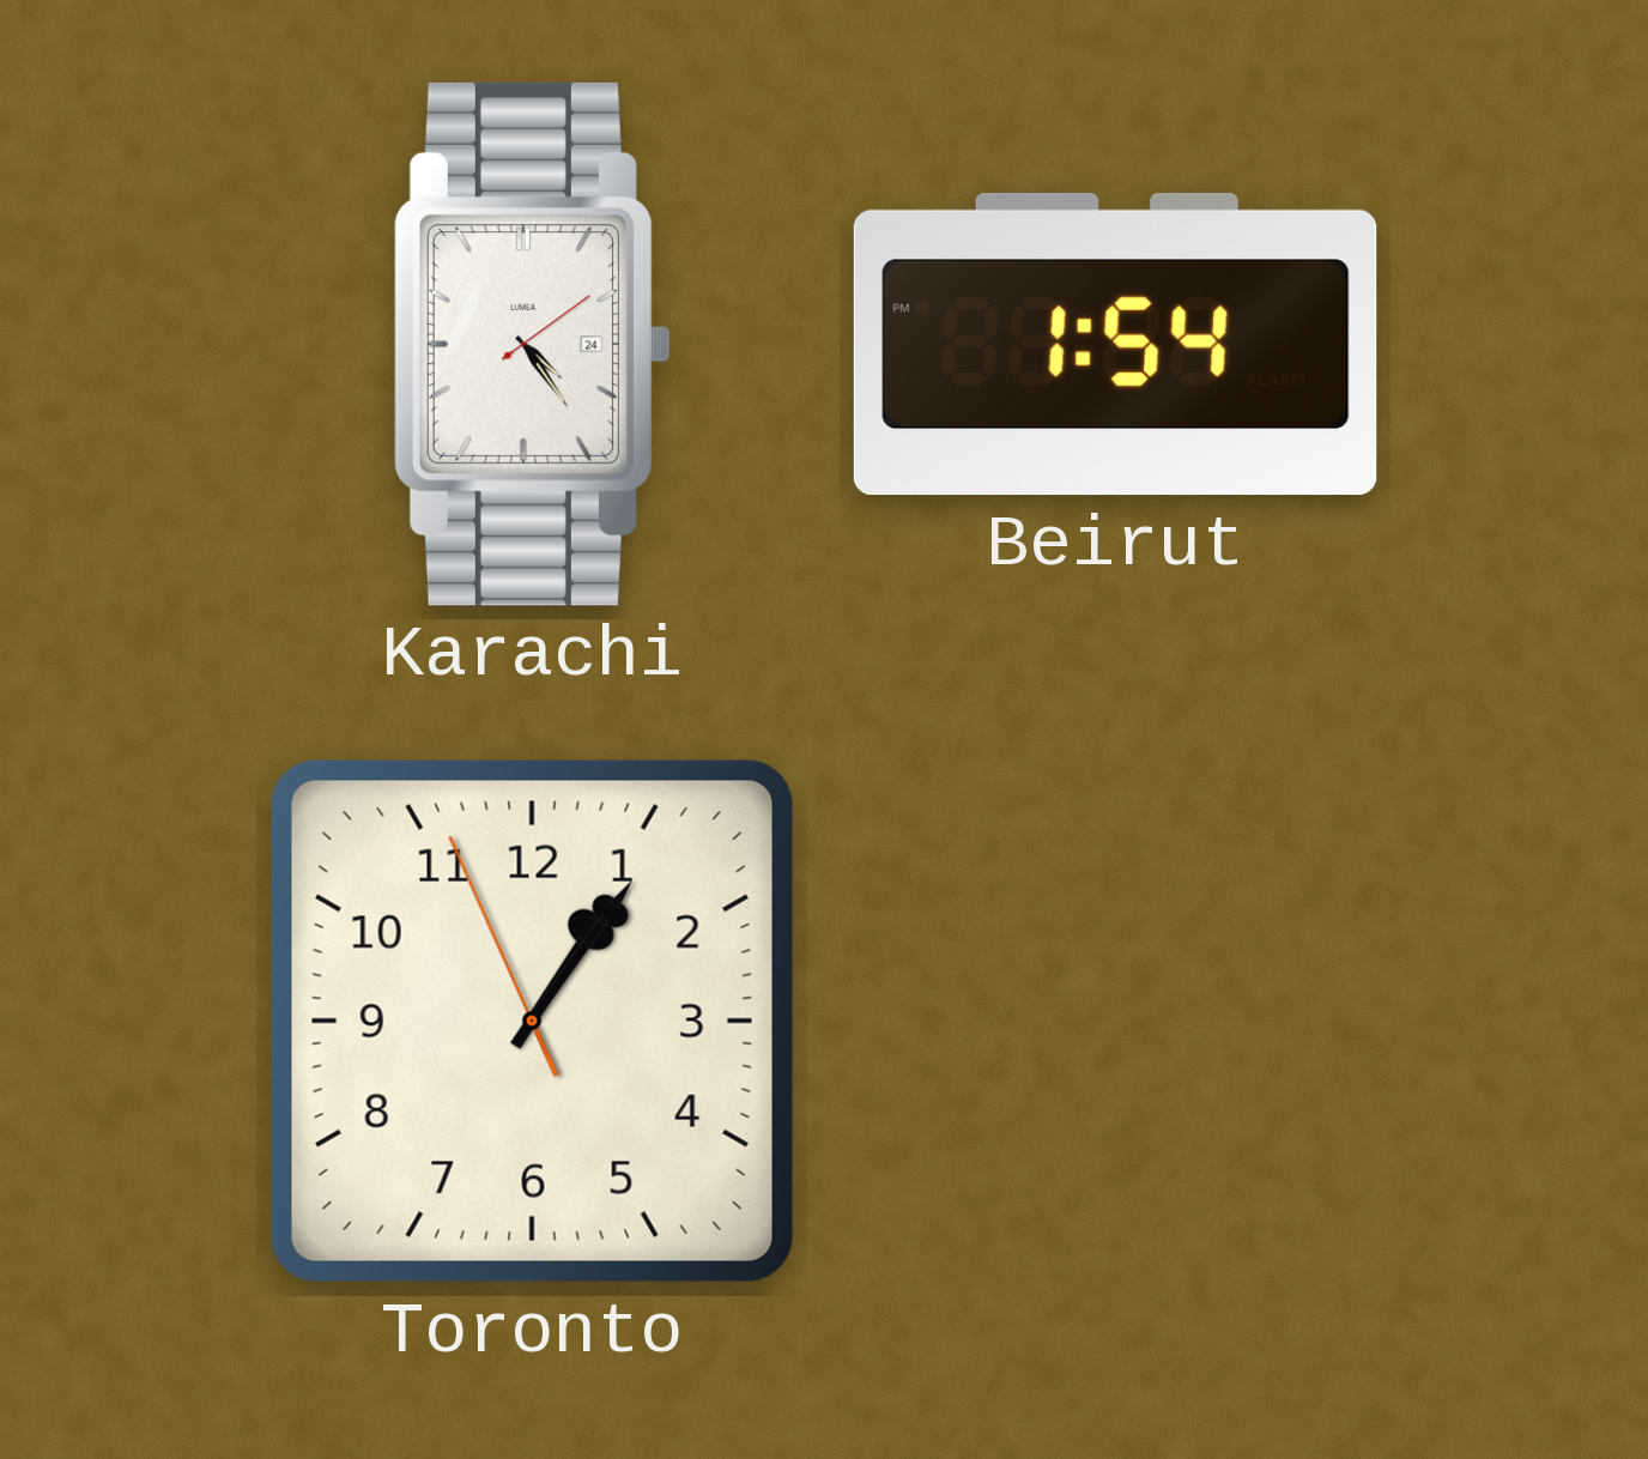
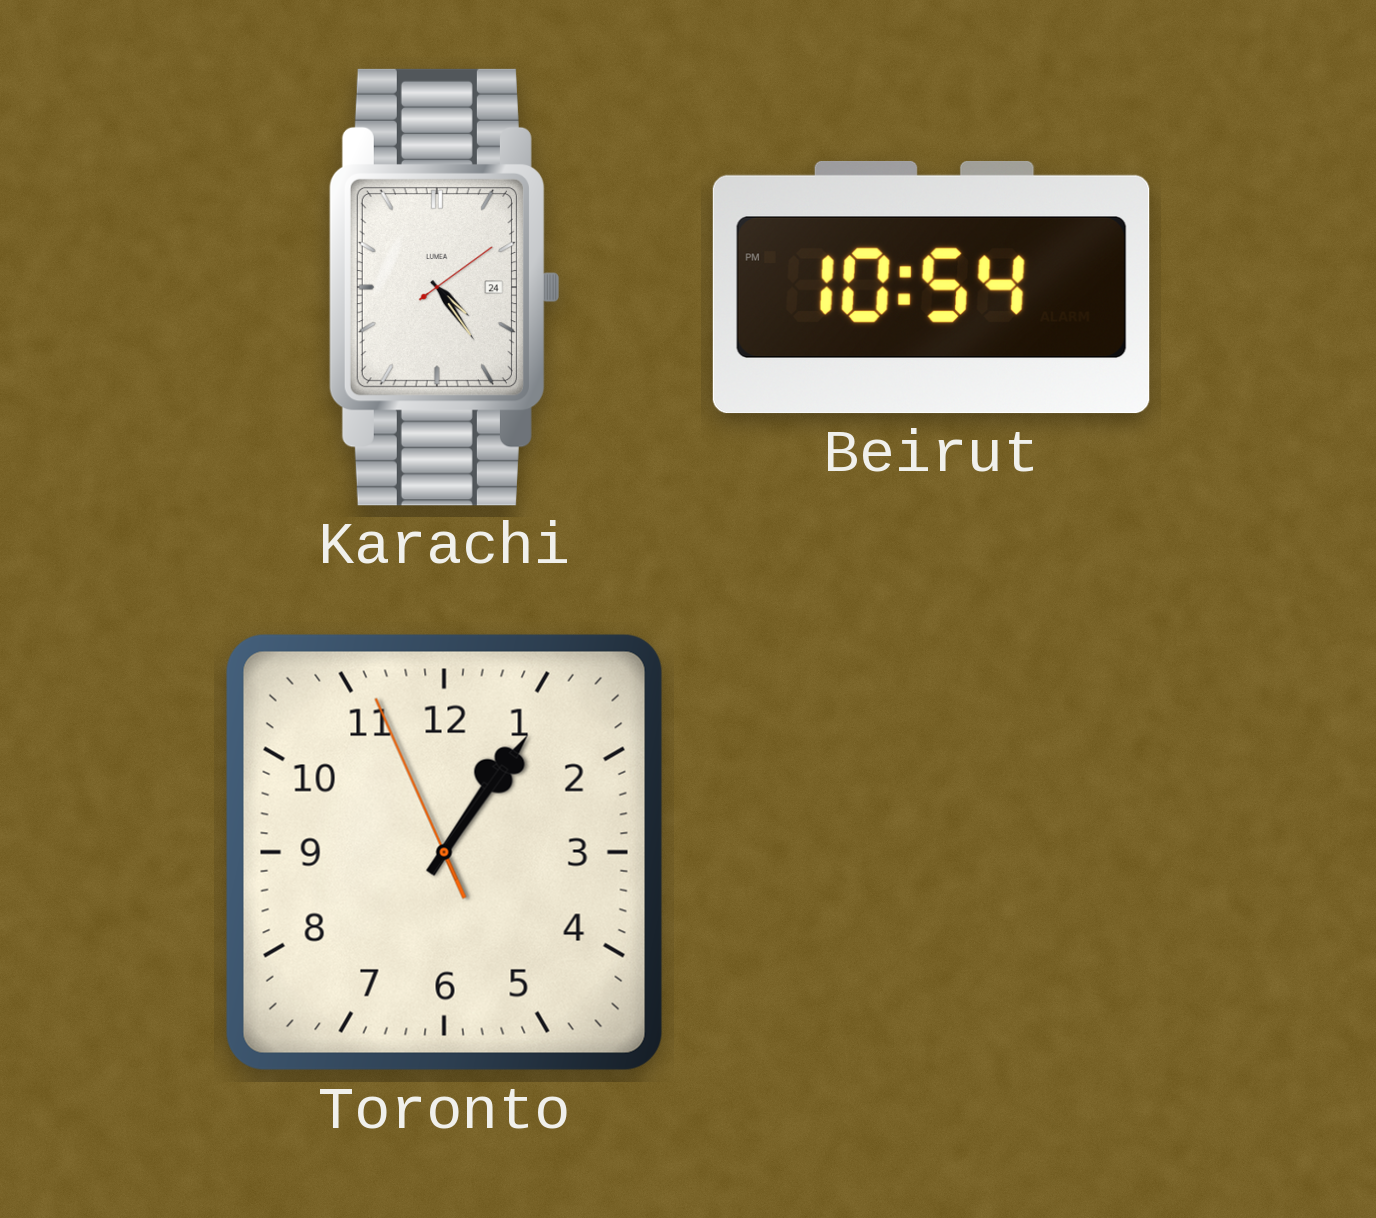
Beirut: 1:54 -> 10:54 (931, 287)
